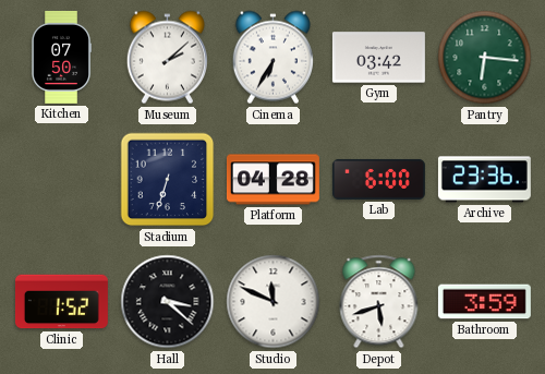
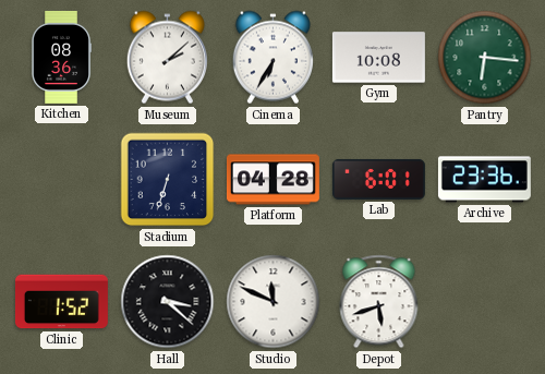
Kitchen: 07:50 -> 08:36 (61, 57)
Gym: 03:42 -> 10:08 (378, 58)
Lab: 6:00 -> 6:01 (378, 179)
Bathroom: 3:59 -> none (484, 302)
